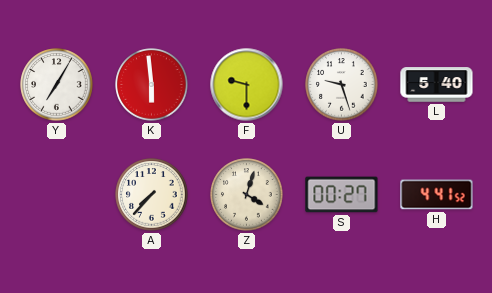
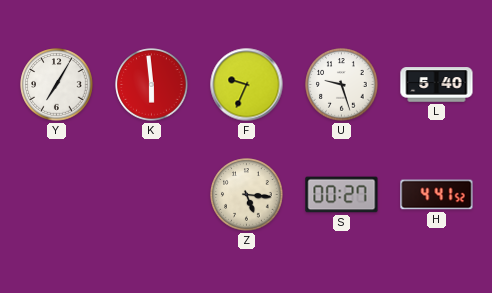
F: 9:30 -> 9:34 (247, 85)
A: 7:37 -> none (152, 195)
Z: 4:03 -> 5:16 (247, 195)
